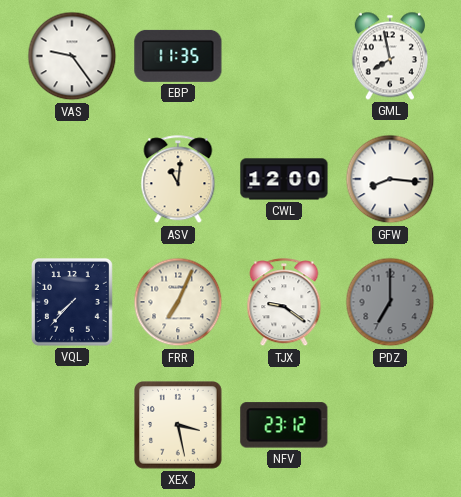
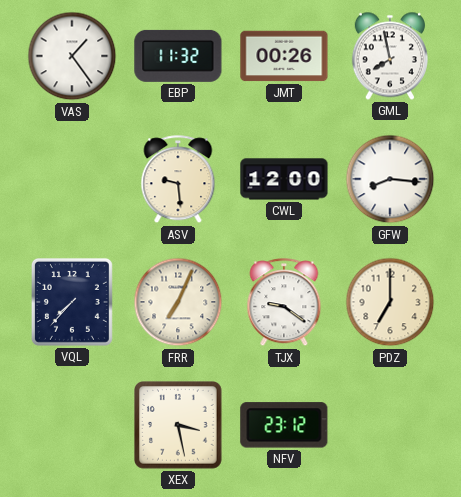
VAS: 9:24 -> 1:24 (72, 56)
EBP: 11:35 -> 11:32 (178, 56)
JMT: none -> 00:26 (284, 56)
ASV: 11:01 -> 9:29 (178, 180)
PDZ dial: grey -> cream (390, 302)
